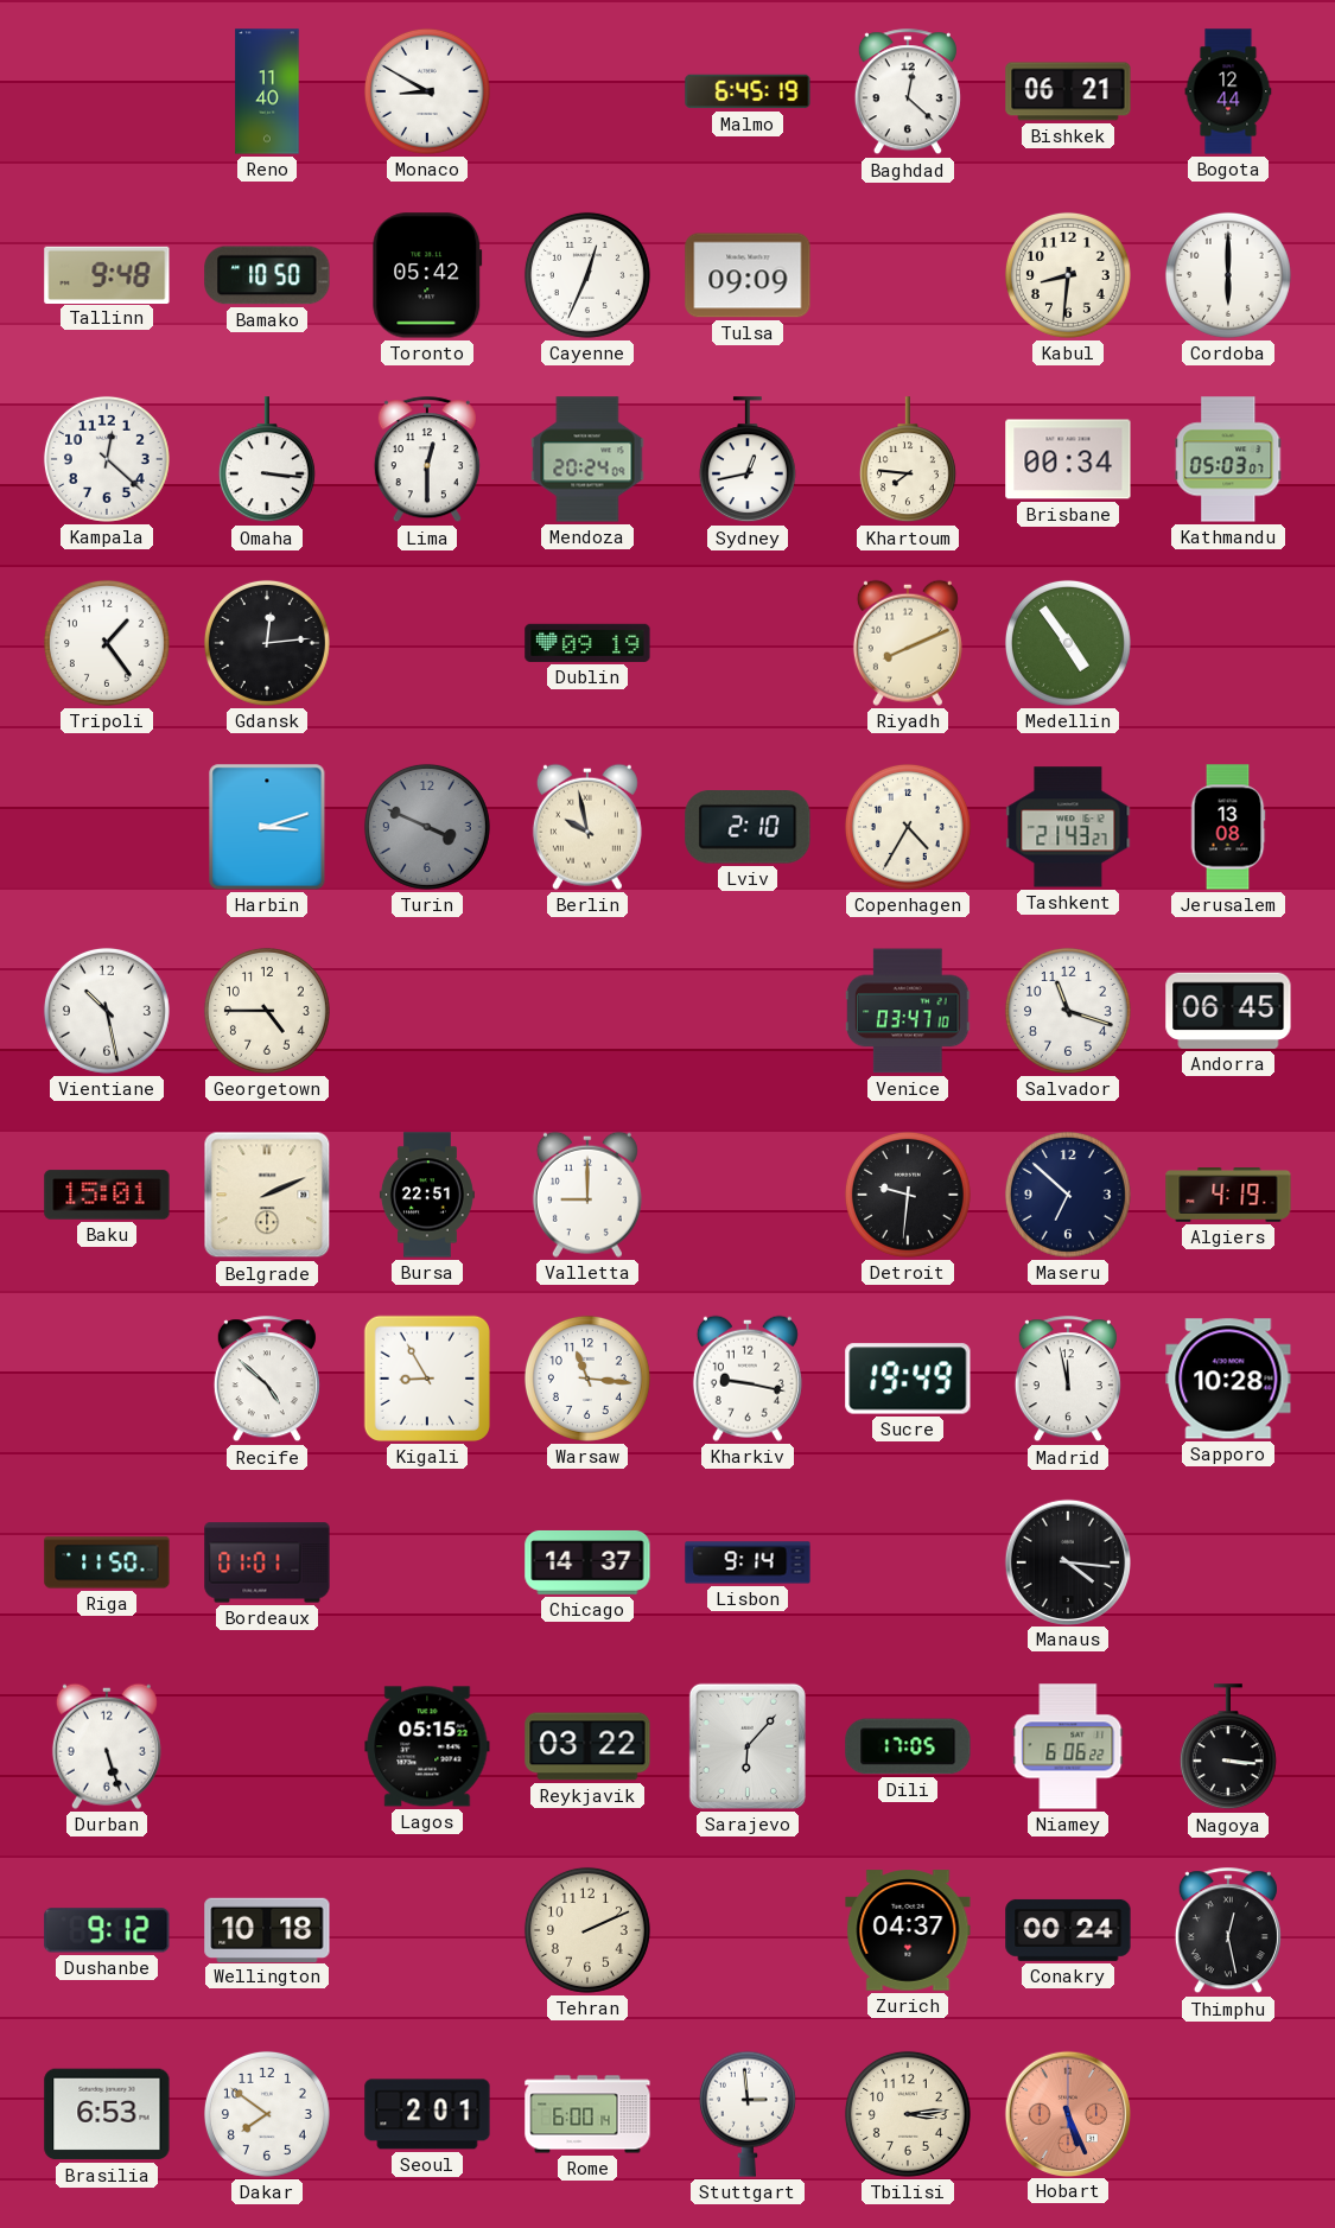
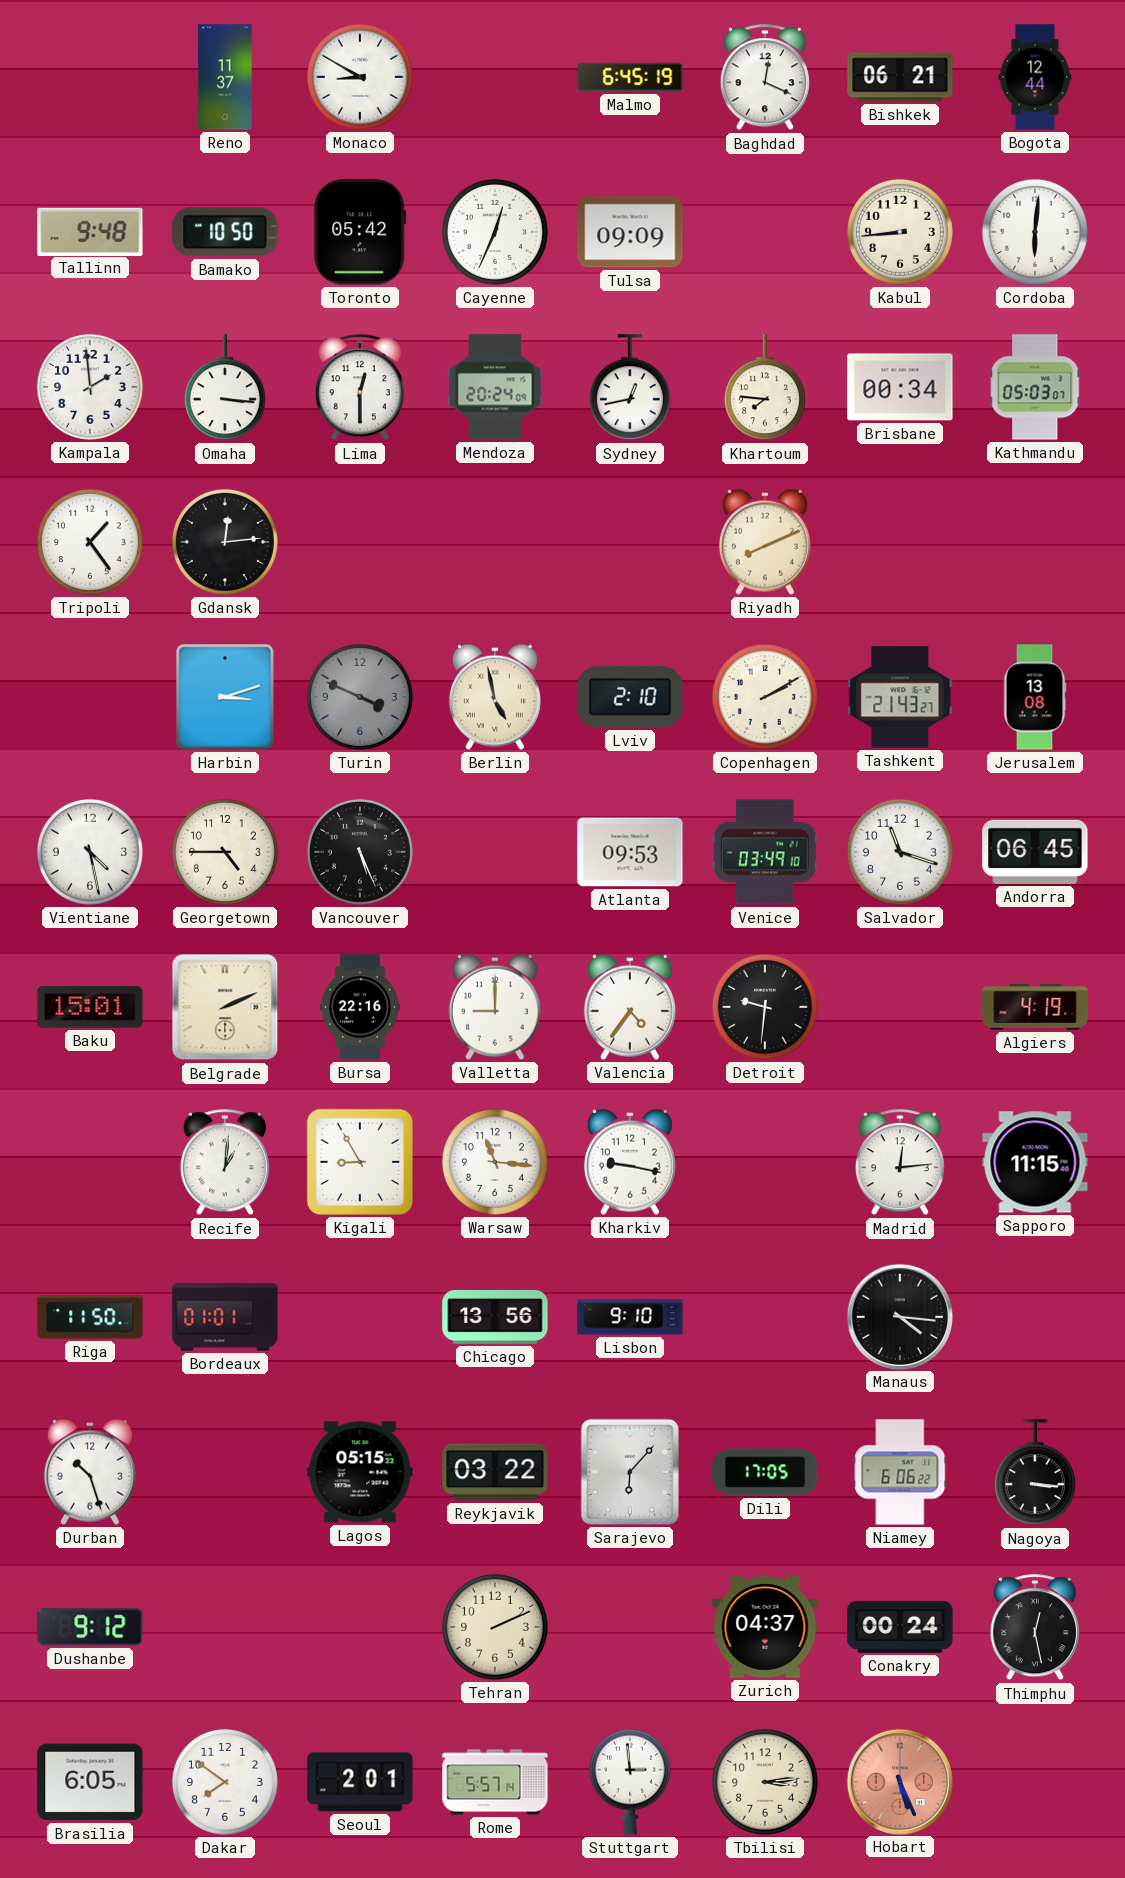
Reno: 11:40 -> 11:37 (225, 77)
Baghdad: 12:22 -> 12:19 (765, 78)
Kabul: 8:31 -> 8:44 (900, 232)
Cordoba: 6:00 -> 6:01 (1035, 232)
Kampala: 12:22 -> 1:59 (90, 387)
Dublin: 09:19 -> none (587, 643)
Medellin: 4:54 -> none (1068, 643)
Berlin: 9:58 -> 4:58 (495, 697)
Copenhagen: 4:35 -> 2:10 (765, 697)
Vientiane: 10:28 -> 4:28 (90, 852)
Vancouver: none -> 5:26 (360, 852)
Atlanta: none -> 09:53 (630, 852)
Venice: 03:47 -> 03:49 (766, 852)
Bursa: 22:51 -> 22:16 (360, 1007)
Valencia: none -> 4:36 (630, 1007)
Maseru: 6:52 -> none (1068, 1195)
Recife: 4:52 -> 1:01 (225, 1163)
Sucre: 19:49 -> none (908, 1379)
Madrid: 11:58 -> 12:14 (900, 1163)
Sapporo: 10:28 -> 11:15 (1035, 1162)
Chicago: 14:37 -> 13:56 (495, 1317)
Lisbon: 9:14 -> 9:10 (630, 1317)
Durban: 5:27 -> 10:27 (90, 1472)
Wellington: 10:18 -> none (267, 1929)
Brasilia: 6:53 -> 6:05 (90, 1782)
Rome: 6:00 -> 5:57 (495, 1782)
